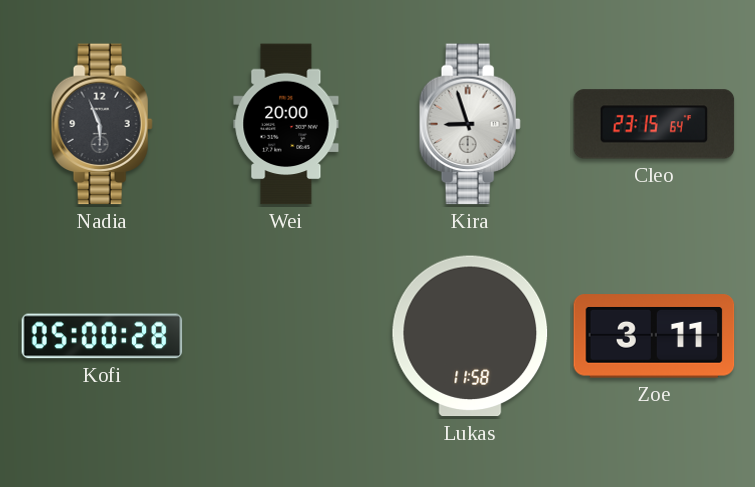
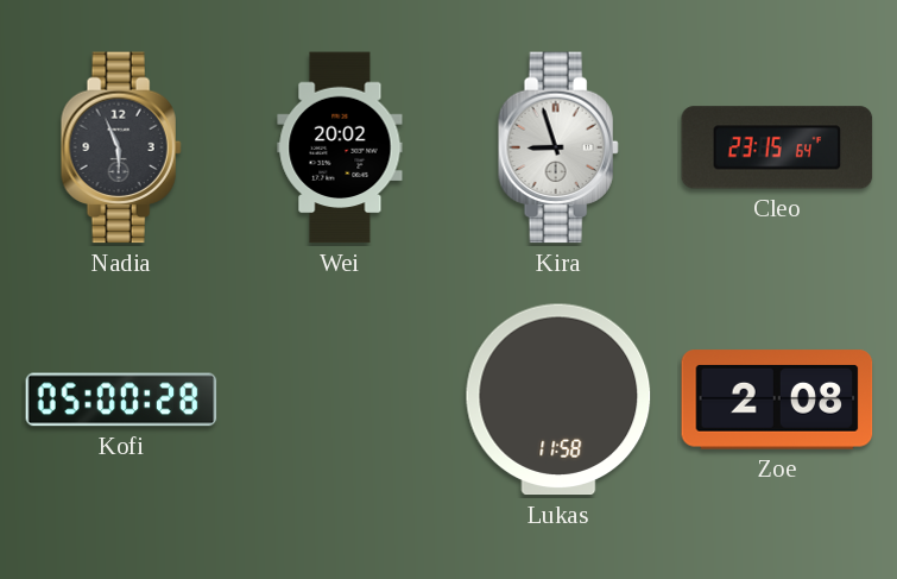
Wei: 20:00 -> 20:02 (340, 147)
Zoe: 3:11 -> 2:08 (777, 399)
